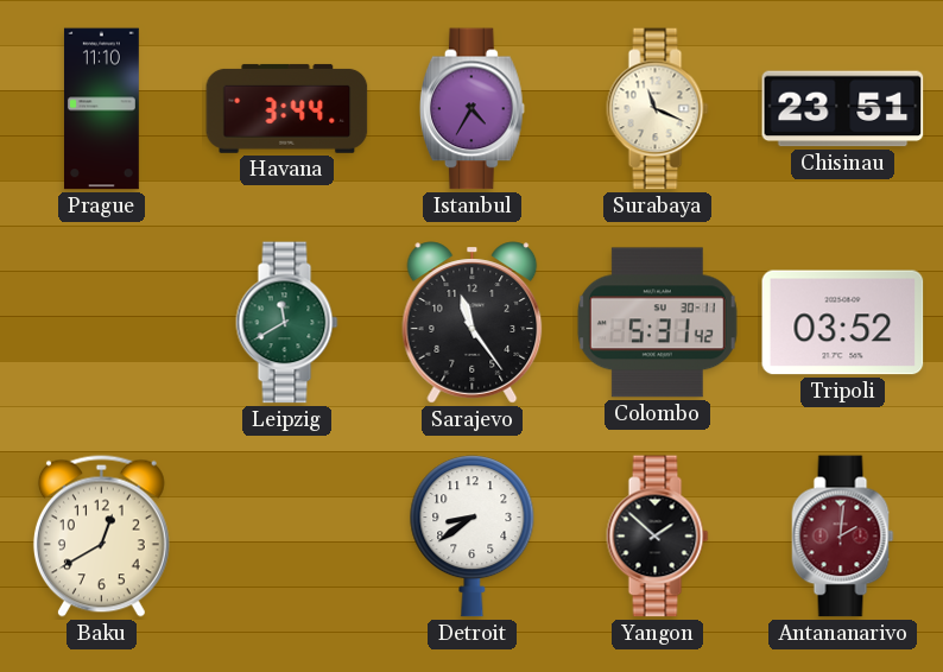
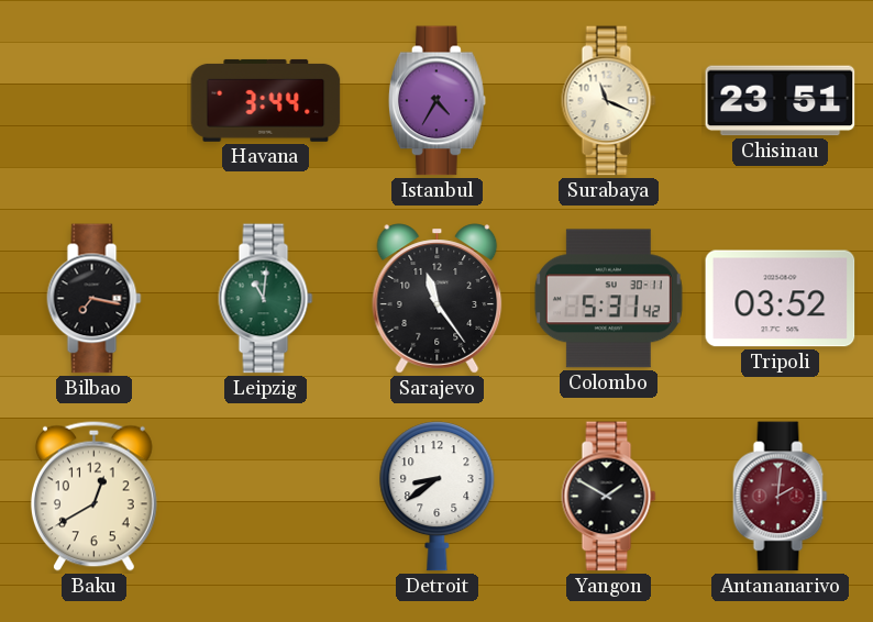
Prague: 11:10 -> none (101, 109)
Bilbao: none -> 7:17 (95, 299)
Leipzig: 11:40 -> 11:01 (266, 299)
Yangon: 1:52 -> 1:50 (609, 497)
